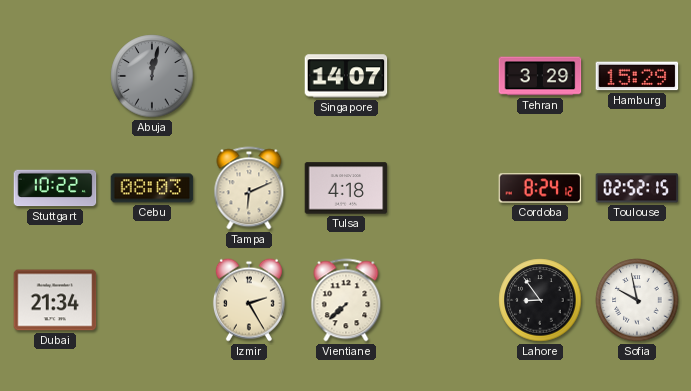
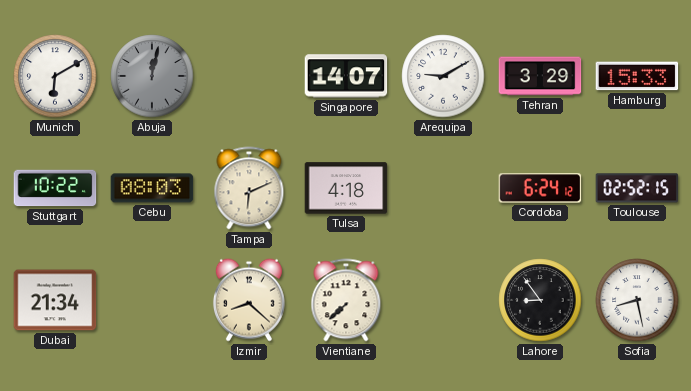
Munich: none -> 6:10 (55, 76)
Arequipa: none -> 9:10 (443, 76)
Hamburg: 15:29 -> 15:33 (637, 76)
Cordoba: 8:24 -> 6:24 (540, 188)
Izmir: 2:25 -> 8:22 (249, 300)
Sofia: 9:58 -> 8:28 (637, 300)
